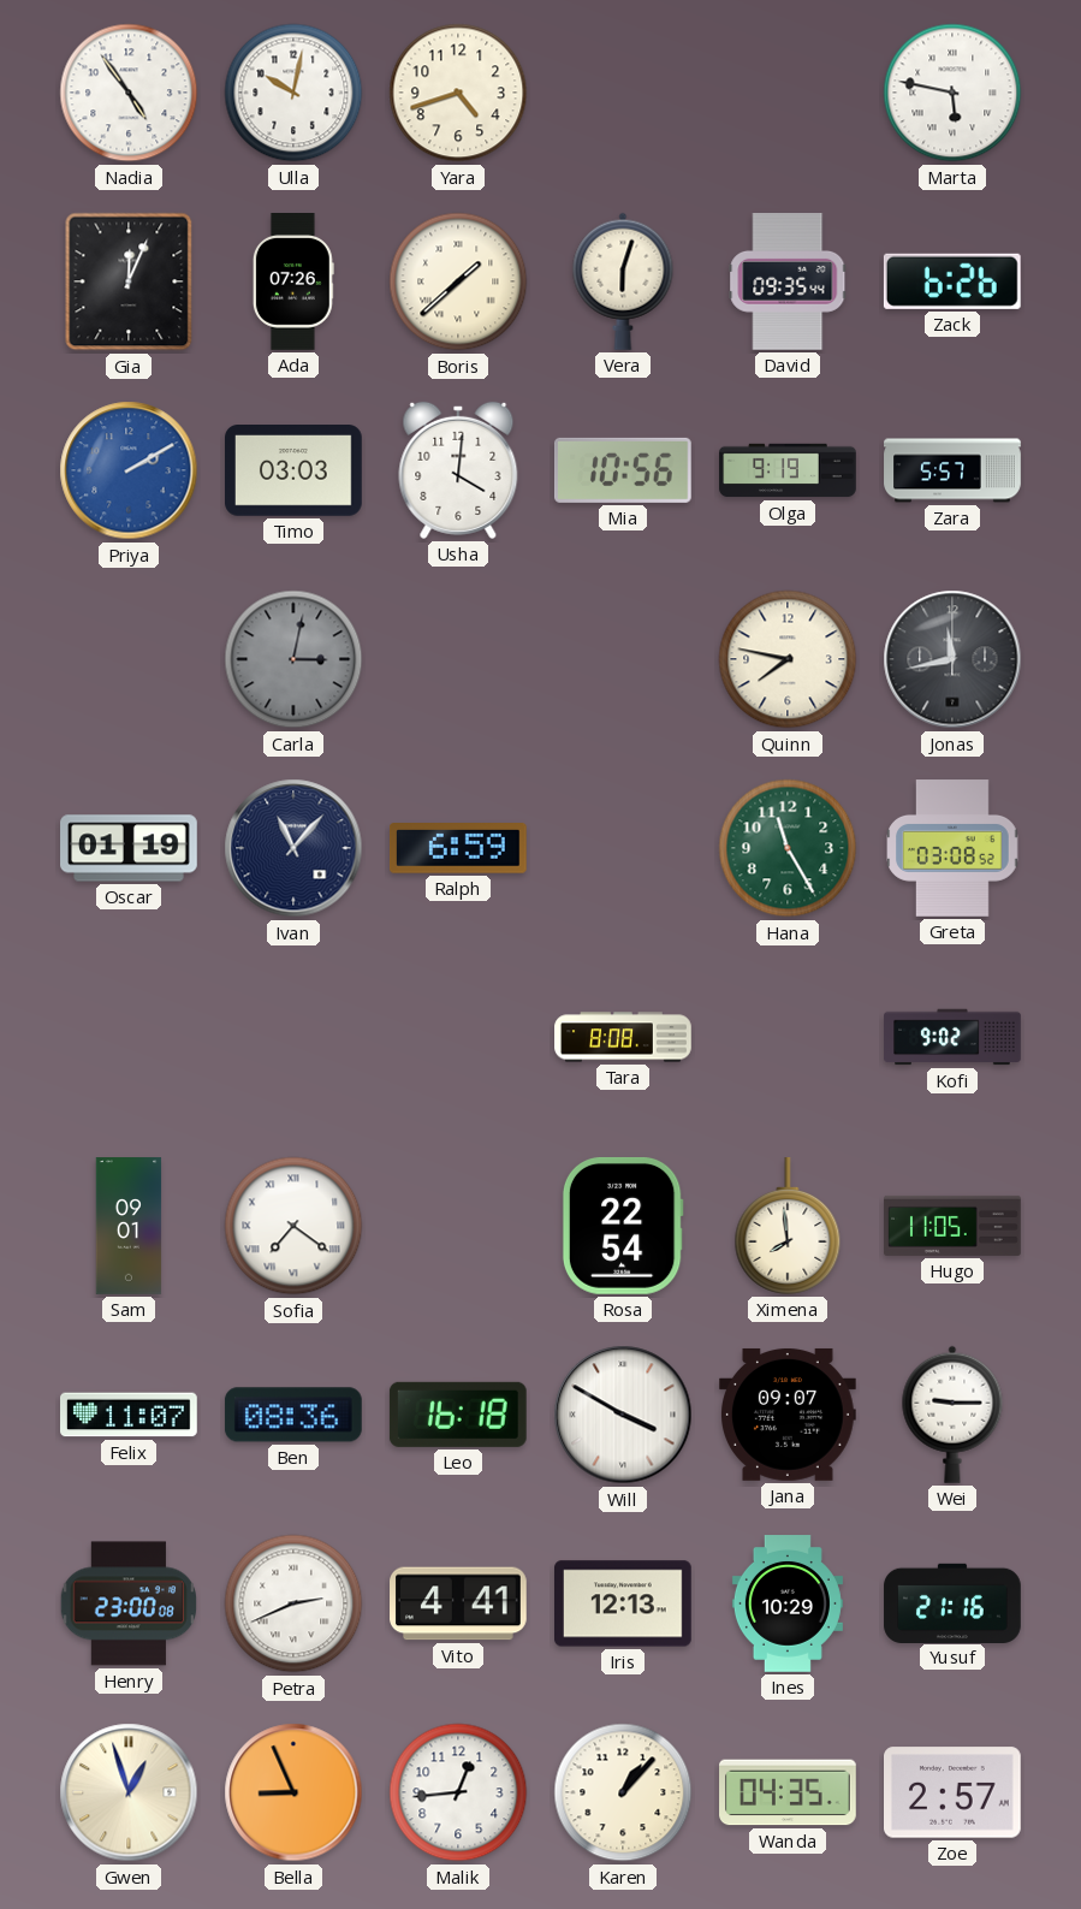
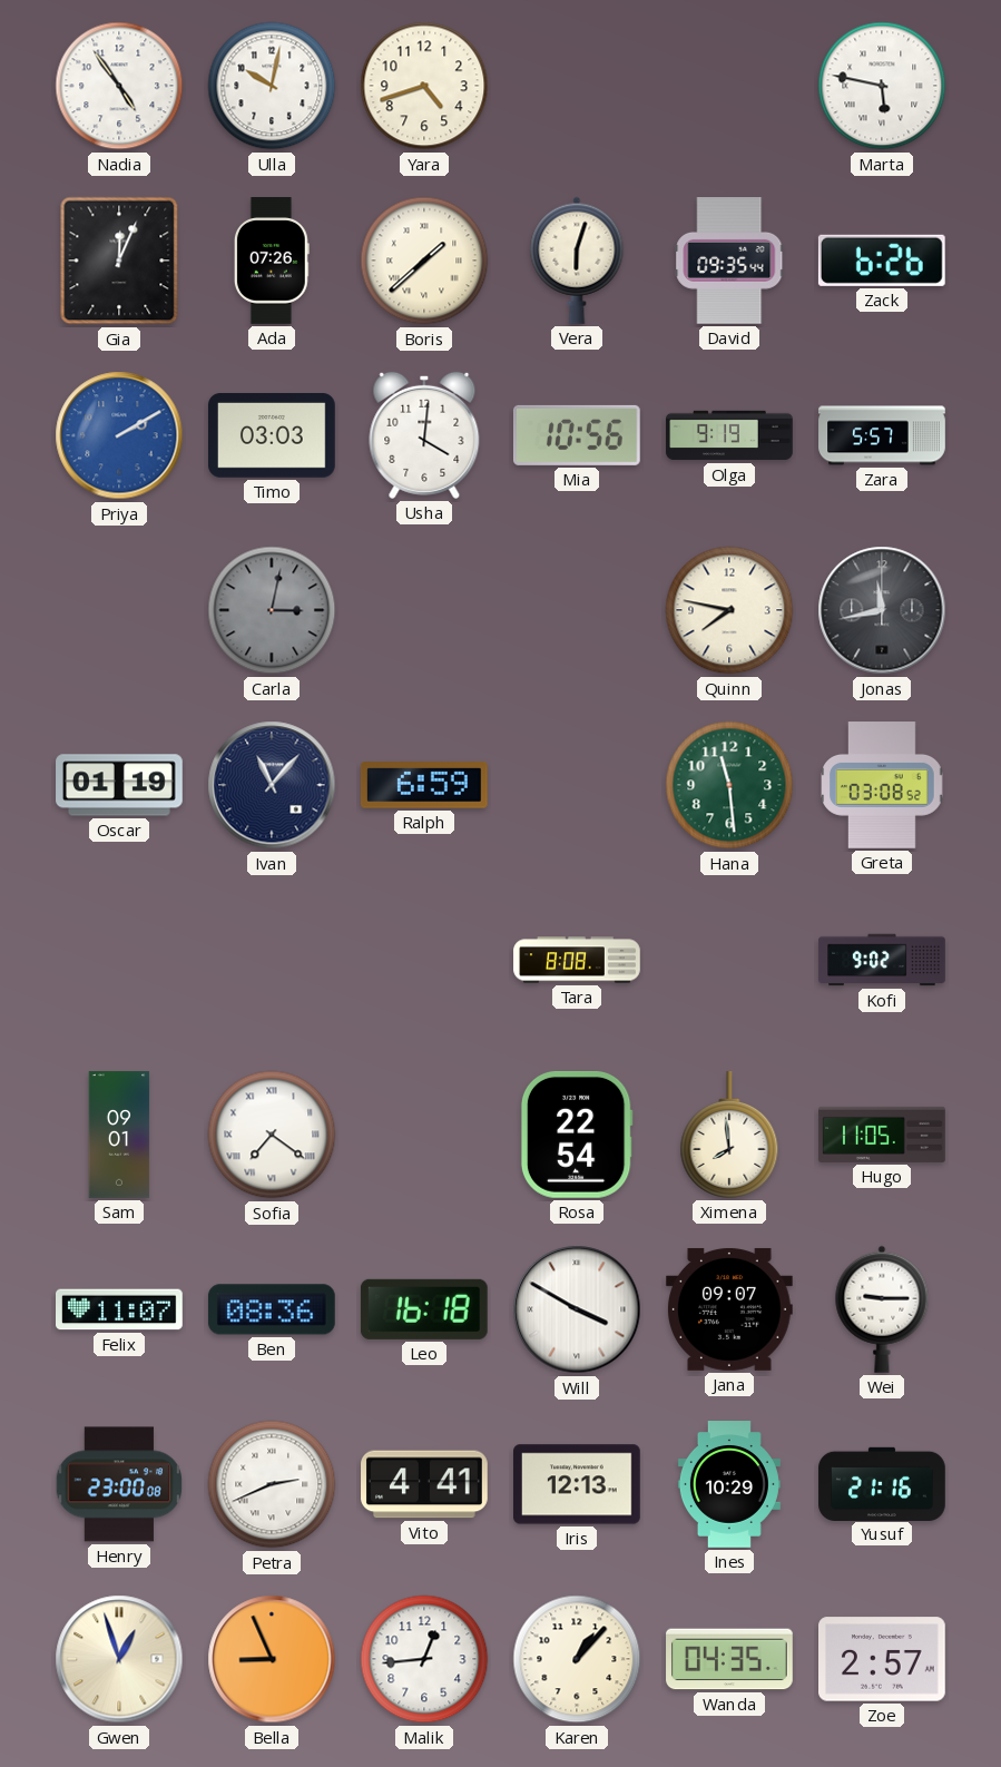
Hana: 11:25 -> 11:29 (729, 785)
